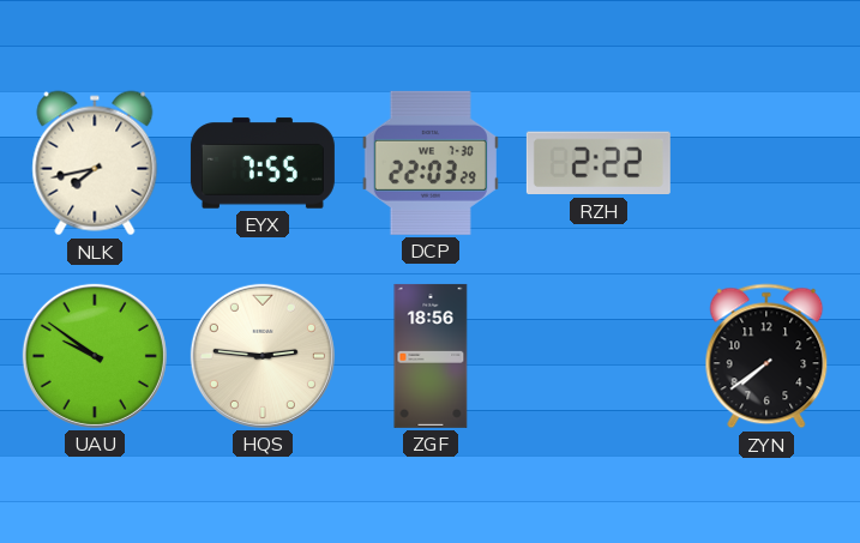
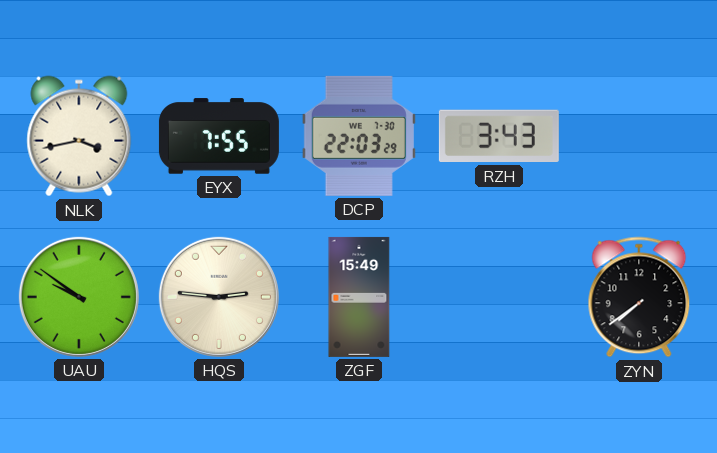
NLK: 7:43 -> 3:43 (79, 136)
RZH: 2:22 -> 3:43 (499, 136)
ZGF: 18:56 -> 15:49 (359, 297)
